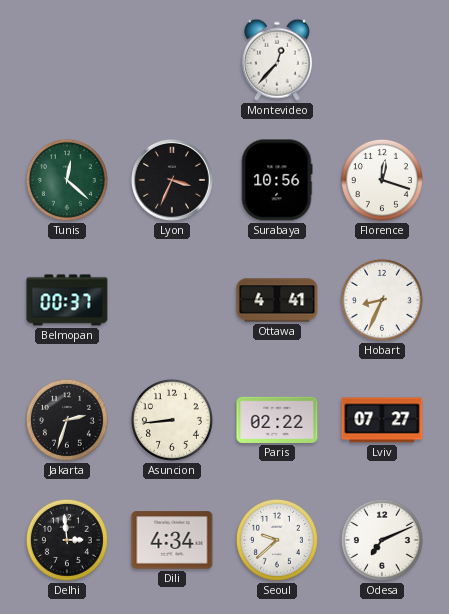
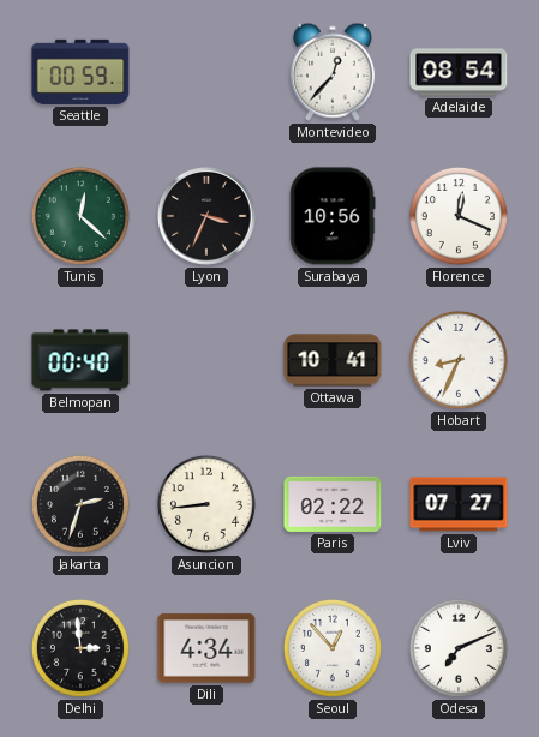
Seattle: none -> 00:59 (80, 72)
Adelaide: none -> 08:54 (459, 72)
Florence: 12:18 -> 12:19 (459, 216)
Belmopan: 00:37 -> 00:40 (80, 360)
Ottawa: 4:41 -> 10:41 (333, 360)
Seoul: 9:38 -> 12:53 (333, 648)
